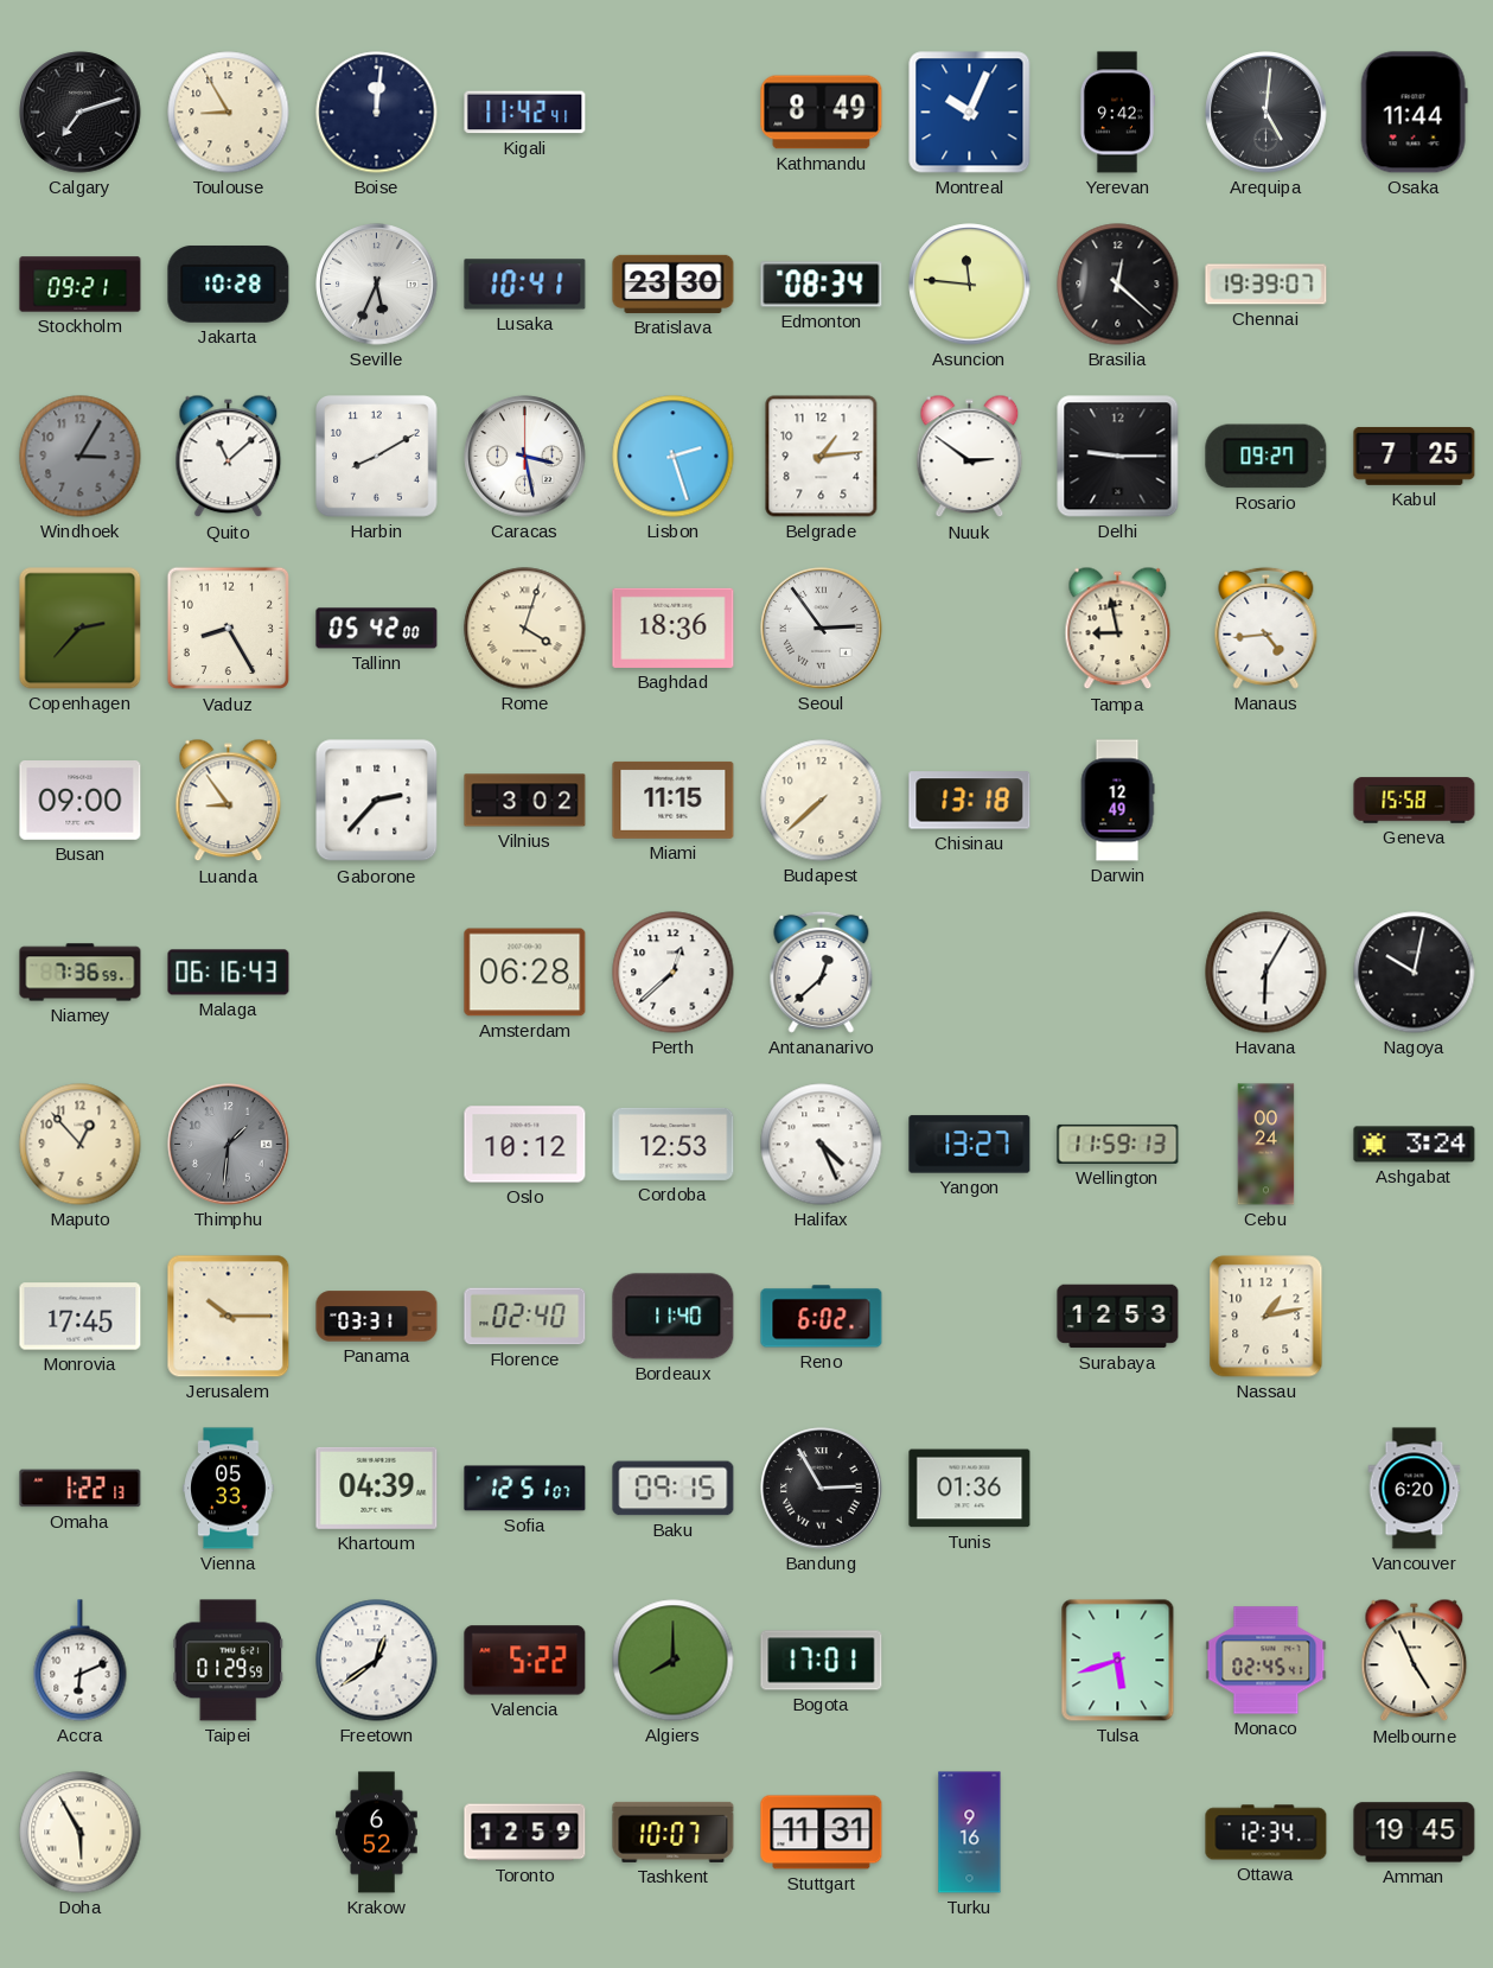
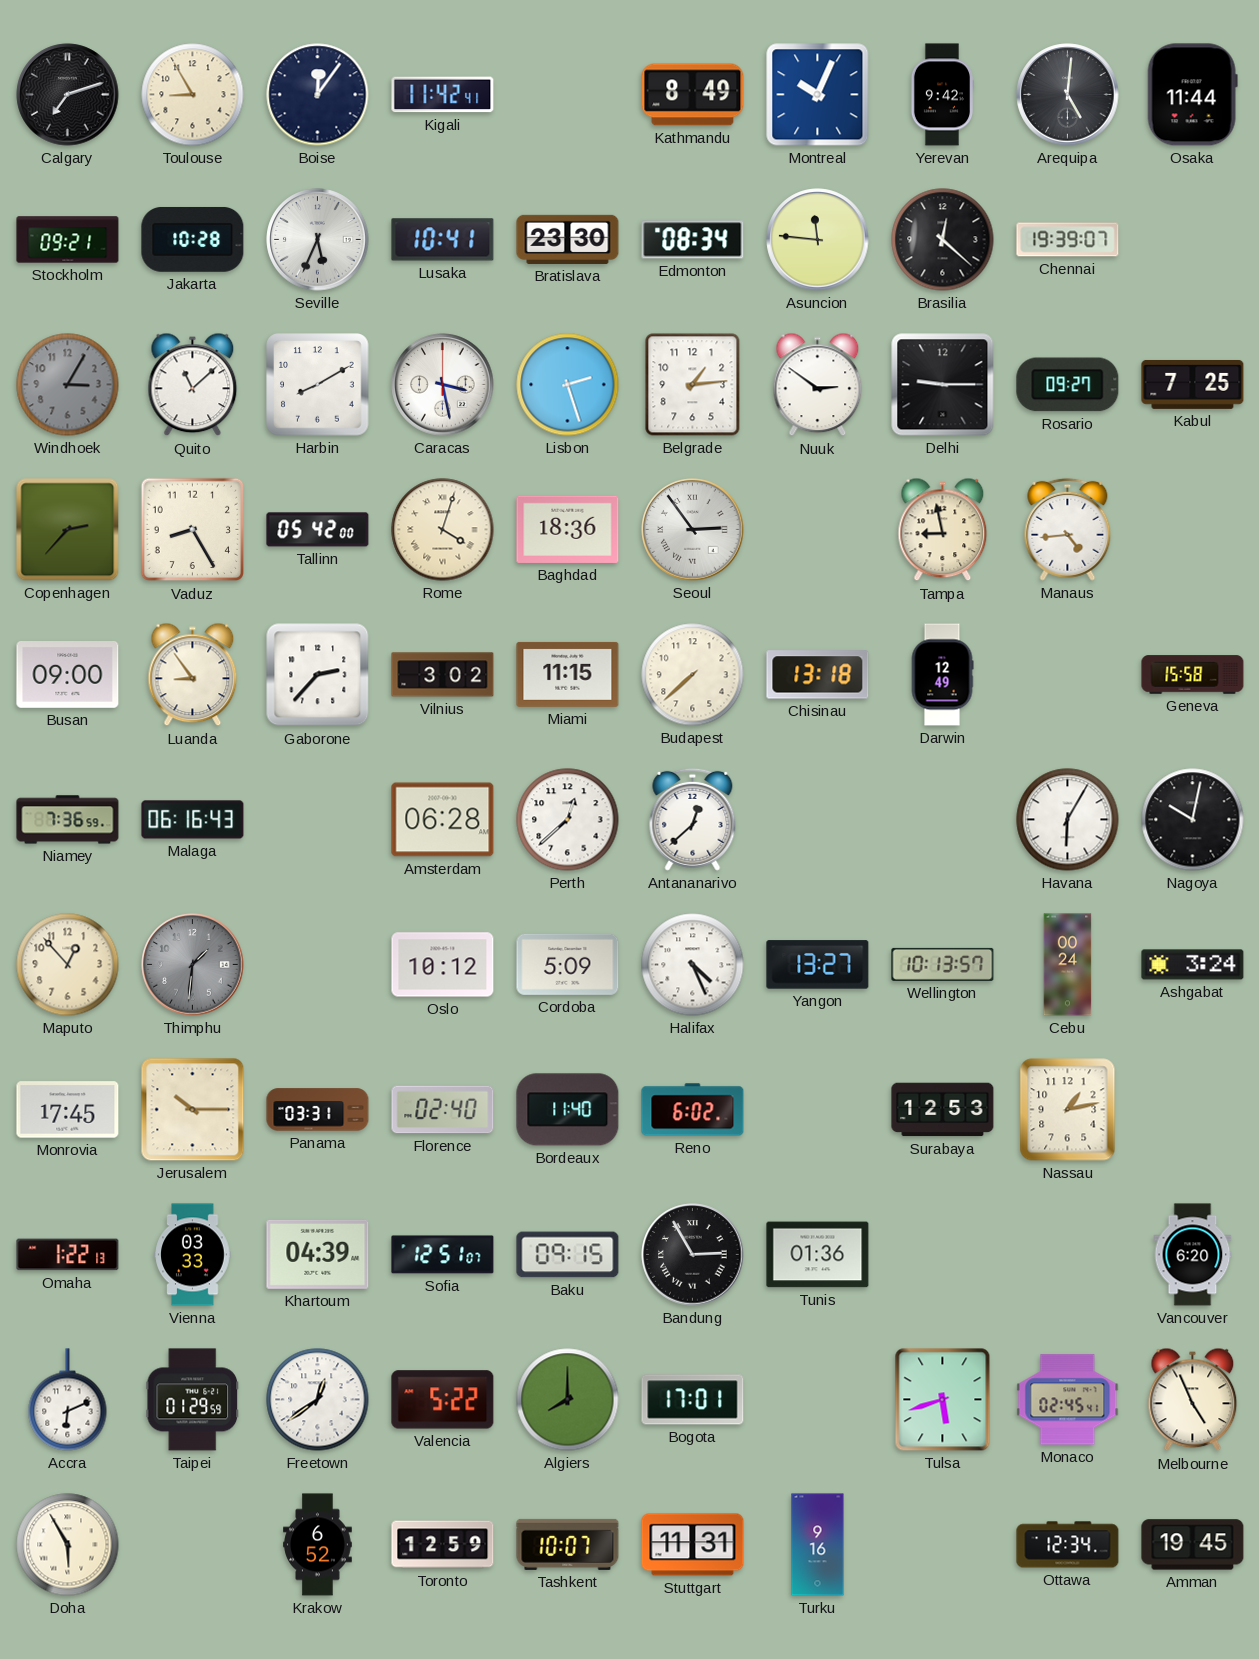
Boise: 12:01 -> 12:06 (318, 95)
Cordoba: 12:53 -> 5:09 (568, 964)
Wellington: 11:59 -> 10:13 (943, 964)
Vienna: 05:33 -> 03:33 (193, 1255)
